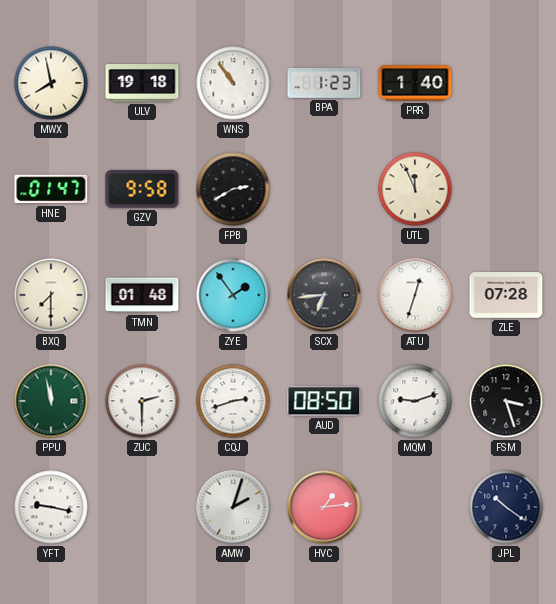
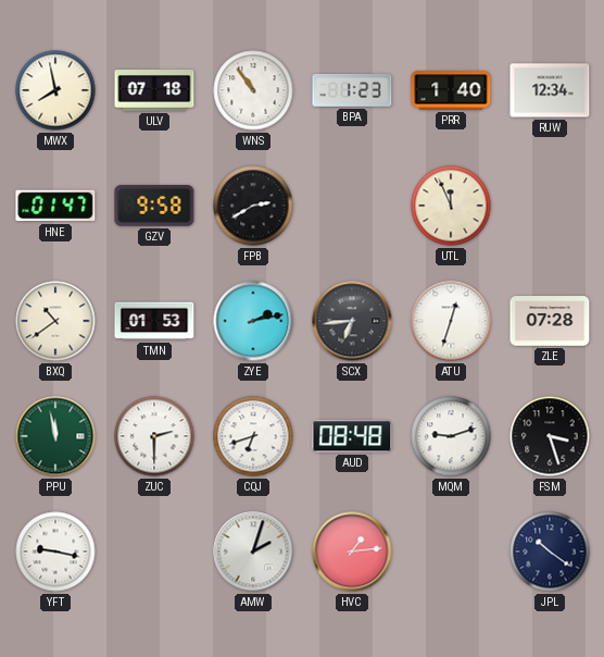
ULV: 19:18 -> 07:18 (154, 91)
RUW: none -> 12:34 (550, 90)
BXQ: 7:30 -> 10:39 (55, 321)
TMN: 01:48 -> 01:53 (154, 321)
ZYE: 1:54 -> 2:13 (253, 321)
CQJ: 2:42 -> 6:42 (253, 436)
AUD: 08:50 -> 08:48 (352, 436)
